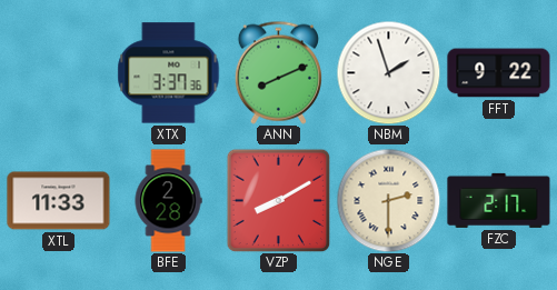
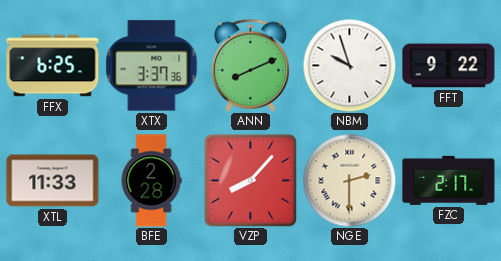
FFX: none -> 6:25 (53, 66)
NBM: 1:57 -> 9:57 (349, 65)
VZP: 8:10 -> 8:07 (250, 180)
